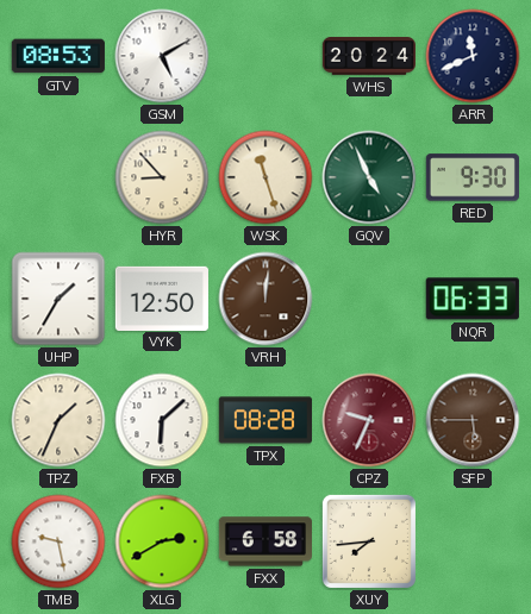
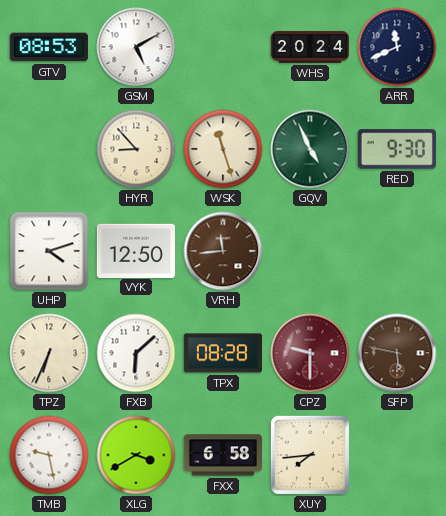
UHP: 1:35 -> 4:12 (49, 251)
VRH: 12:01 -> 11:44 (223, 251)
NQR: 06:33 -> none (473, 299)
TPZ: 1:34 -> 6:34 (49, 353)
CPZ: 9:34 -> 9:30 (310, 353)
SFP: 5:45 -> 5:47 (397, 353)
XLG: 2:40 -> 3:40 (136, 455)
